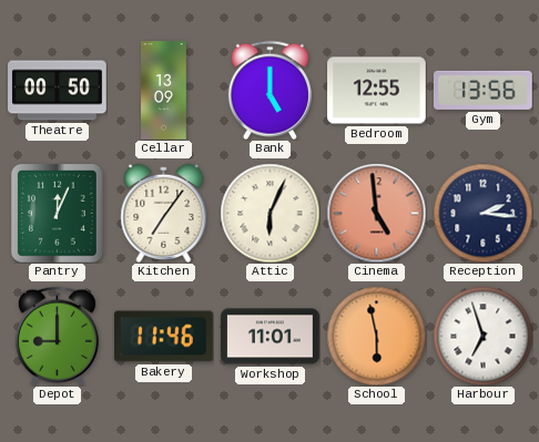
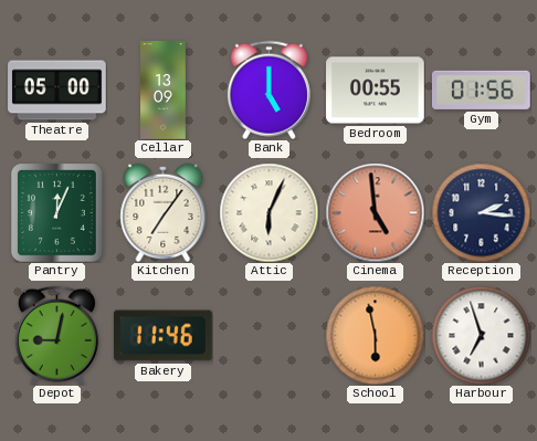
Theatre: 00:50 -> 05:00 (57, 91)
Bedroom: 12:55 -> 00:55 (376, 91)
Gym: 13:56 -> 01:56 (482, 90)
Depot: 9:00 -> 9:02 (56, 335)
Workshop: 11:01 -> none (271, 337)
